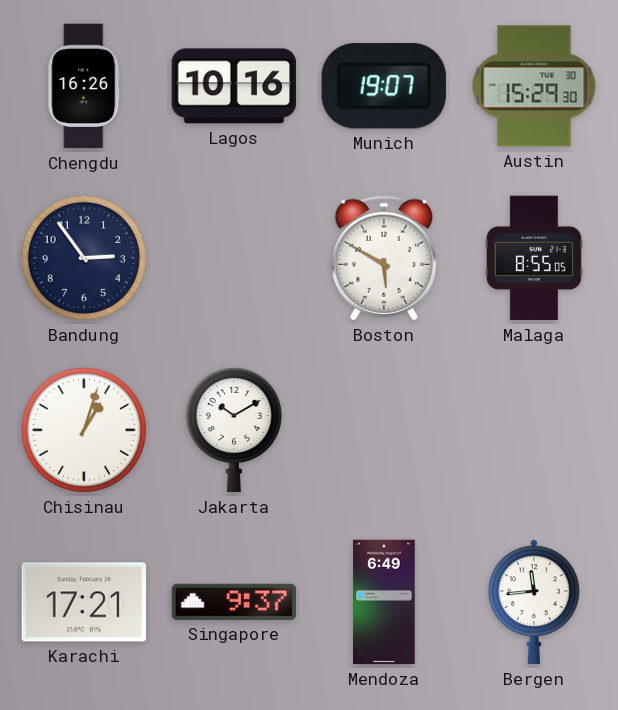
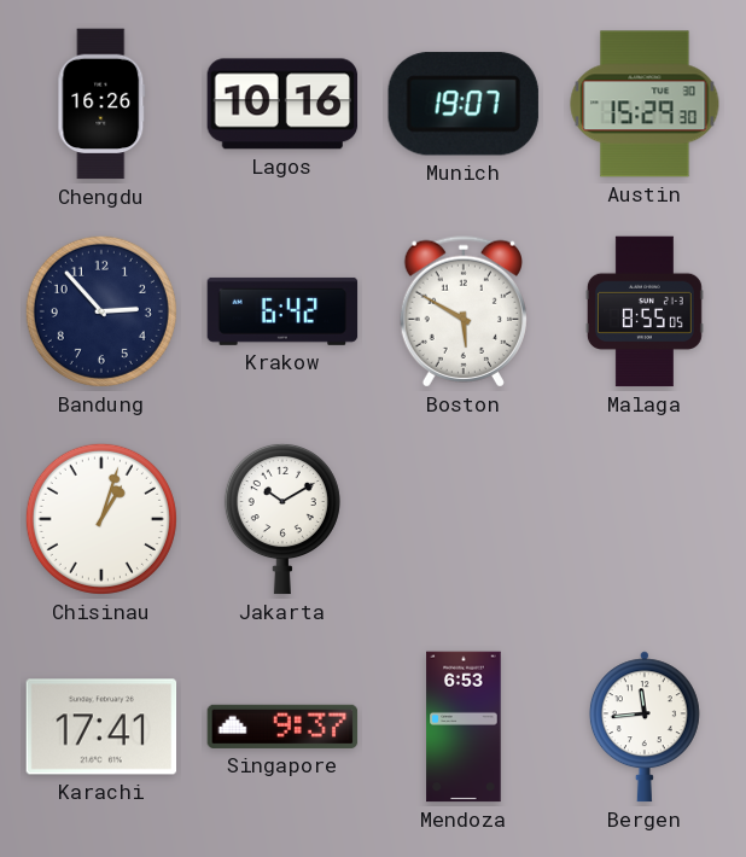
Bandung: 2:54 -> 2:53 (101, 311)
Krakow: none -> 6:42 (282, 311)
Karachi: 17:21 -> 17:41 (101, 727)
Mendoza: 6:49 -> 6:53 (464, 727)
